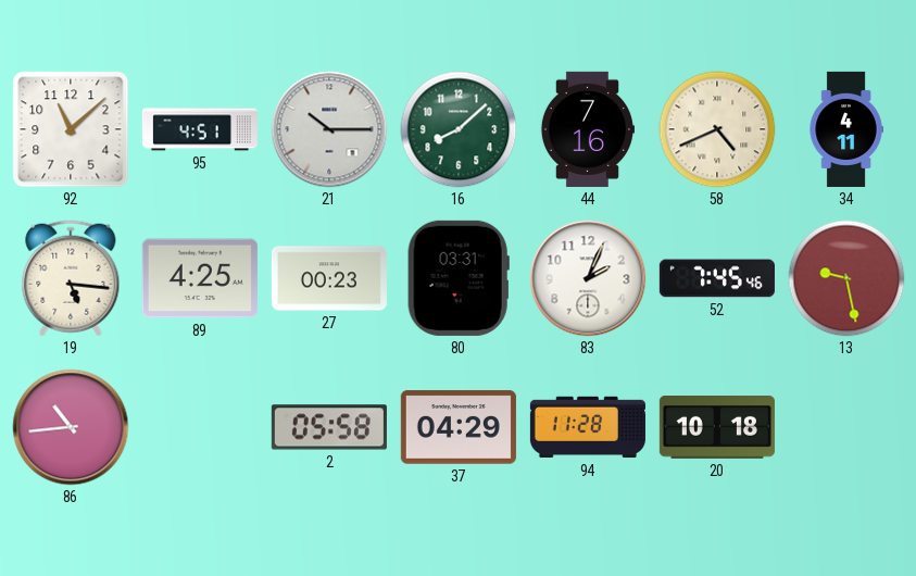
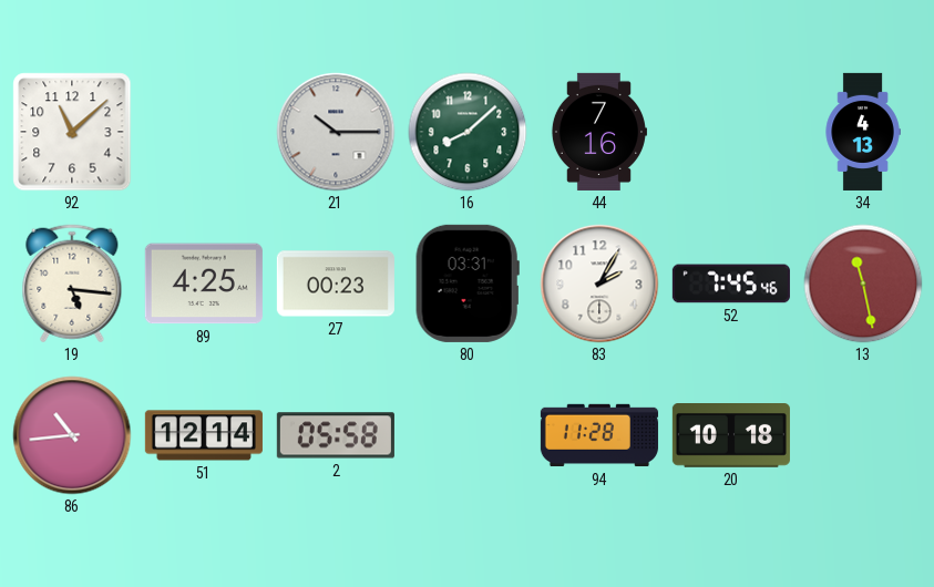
95: 4:51 -> none (200, 129)
58: 4:41 -> none (717, 129)
34: 4:11 -> 4:13 (863, 132)
83: 2:04 -> 2:05 (599, 284)
13: 9:28 -> 11:28 (863, 284)
51: none -> 12:14 (204, 435)
37: 04:29 -> none (459, 427)
